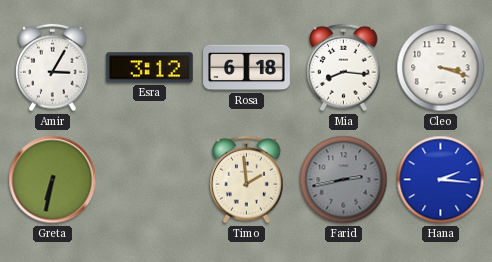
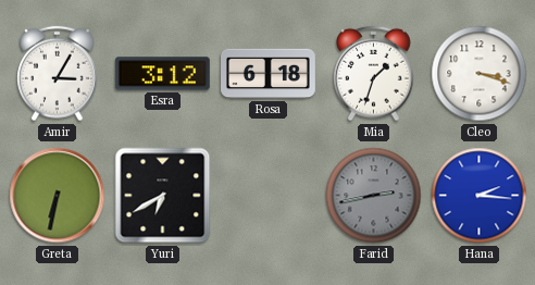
Mia: 8:16 -> 1:33 (374, 74)
Yuri: none -> 6:40 (163, 196)
Timo: 1:59 -> none (247, 180)
